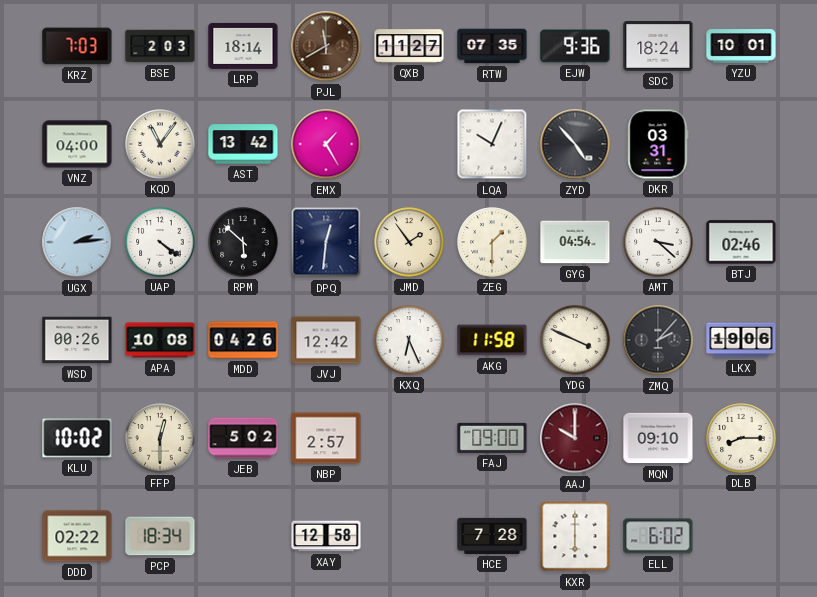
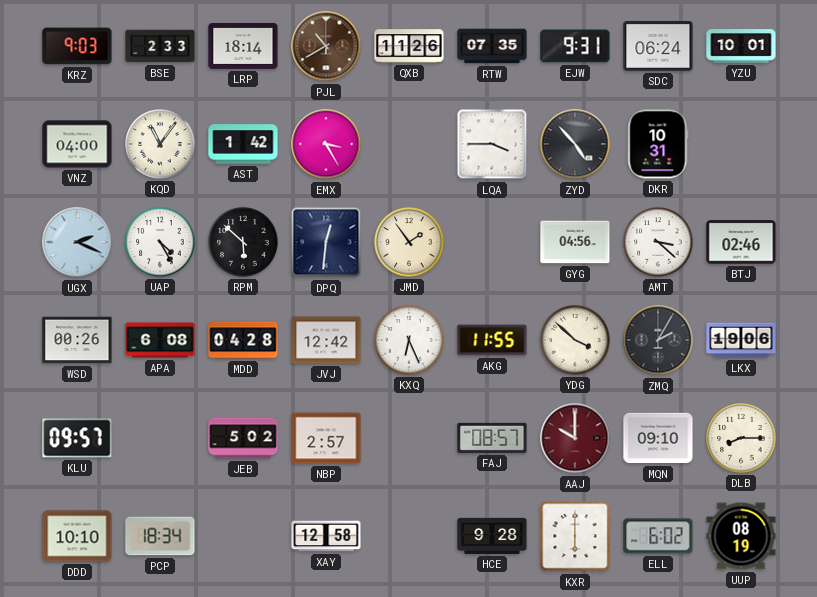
KRZ: 7:03 -> 9:03 (77, 46)
BSE: 2:03 -> 2:33 (160, 46)
PJL: 11:40 -> 10:40 (326, 46)
QXB: 11:27 -> 11:26 (409, 46)
EJW: 9:36 -> 9:31 (575, 46)
SDC: 18:24 -> 06:24 (658, 47)
AST: 13:42 -> 1:42 (243, 144)
EMX: 1:25 -> 3:25 (326, 144)
LQA: 10:04 -> 3:45 (492, 144)
DKR: 03:31 -> 10:31 (658, 144)
UGX: 2:14 -> 2:19 (77, 242)
UAP: 4:21 -> 4:25 (160, 242)
ZEG: 1:30 -> none (492, 242)
GYG: 04:54 -> 04:56 (575, 242)
APA: 10:08 -> 6:08 (160, 340)
MDD: 04:26 -> 04:28 (243, 340)
AKG: 11:58 -> 11:55 (492, 340)
YDG: 3:49 -> 3:52 (575, 340)
ZMQ: 2:07 -> 2:05 (658, 340)
KLU: 10:02 -> 09:57 (77, 438)
FFP: 12:30 -> none (160, 438)
FAJ: 09:00 -> 08:57 (492, 438)
DDD: 02:22 -> 10:10 (77, 536)
HCE: 7:28 -> 9:28 (492, 536)
UUP: none -> 08:19 (741, 536)
